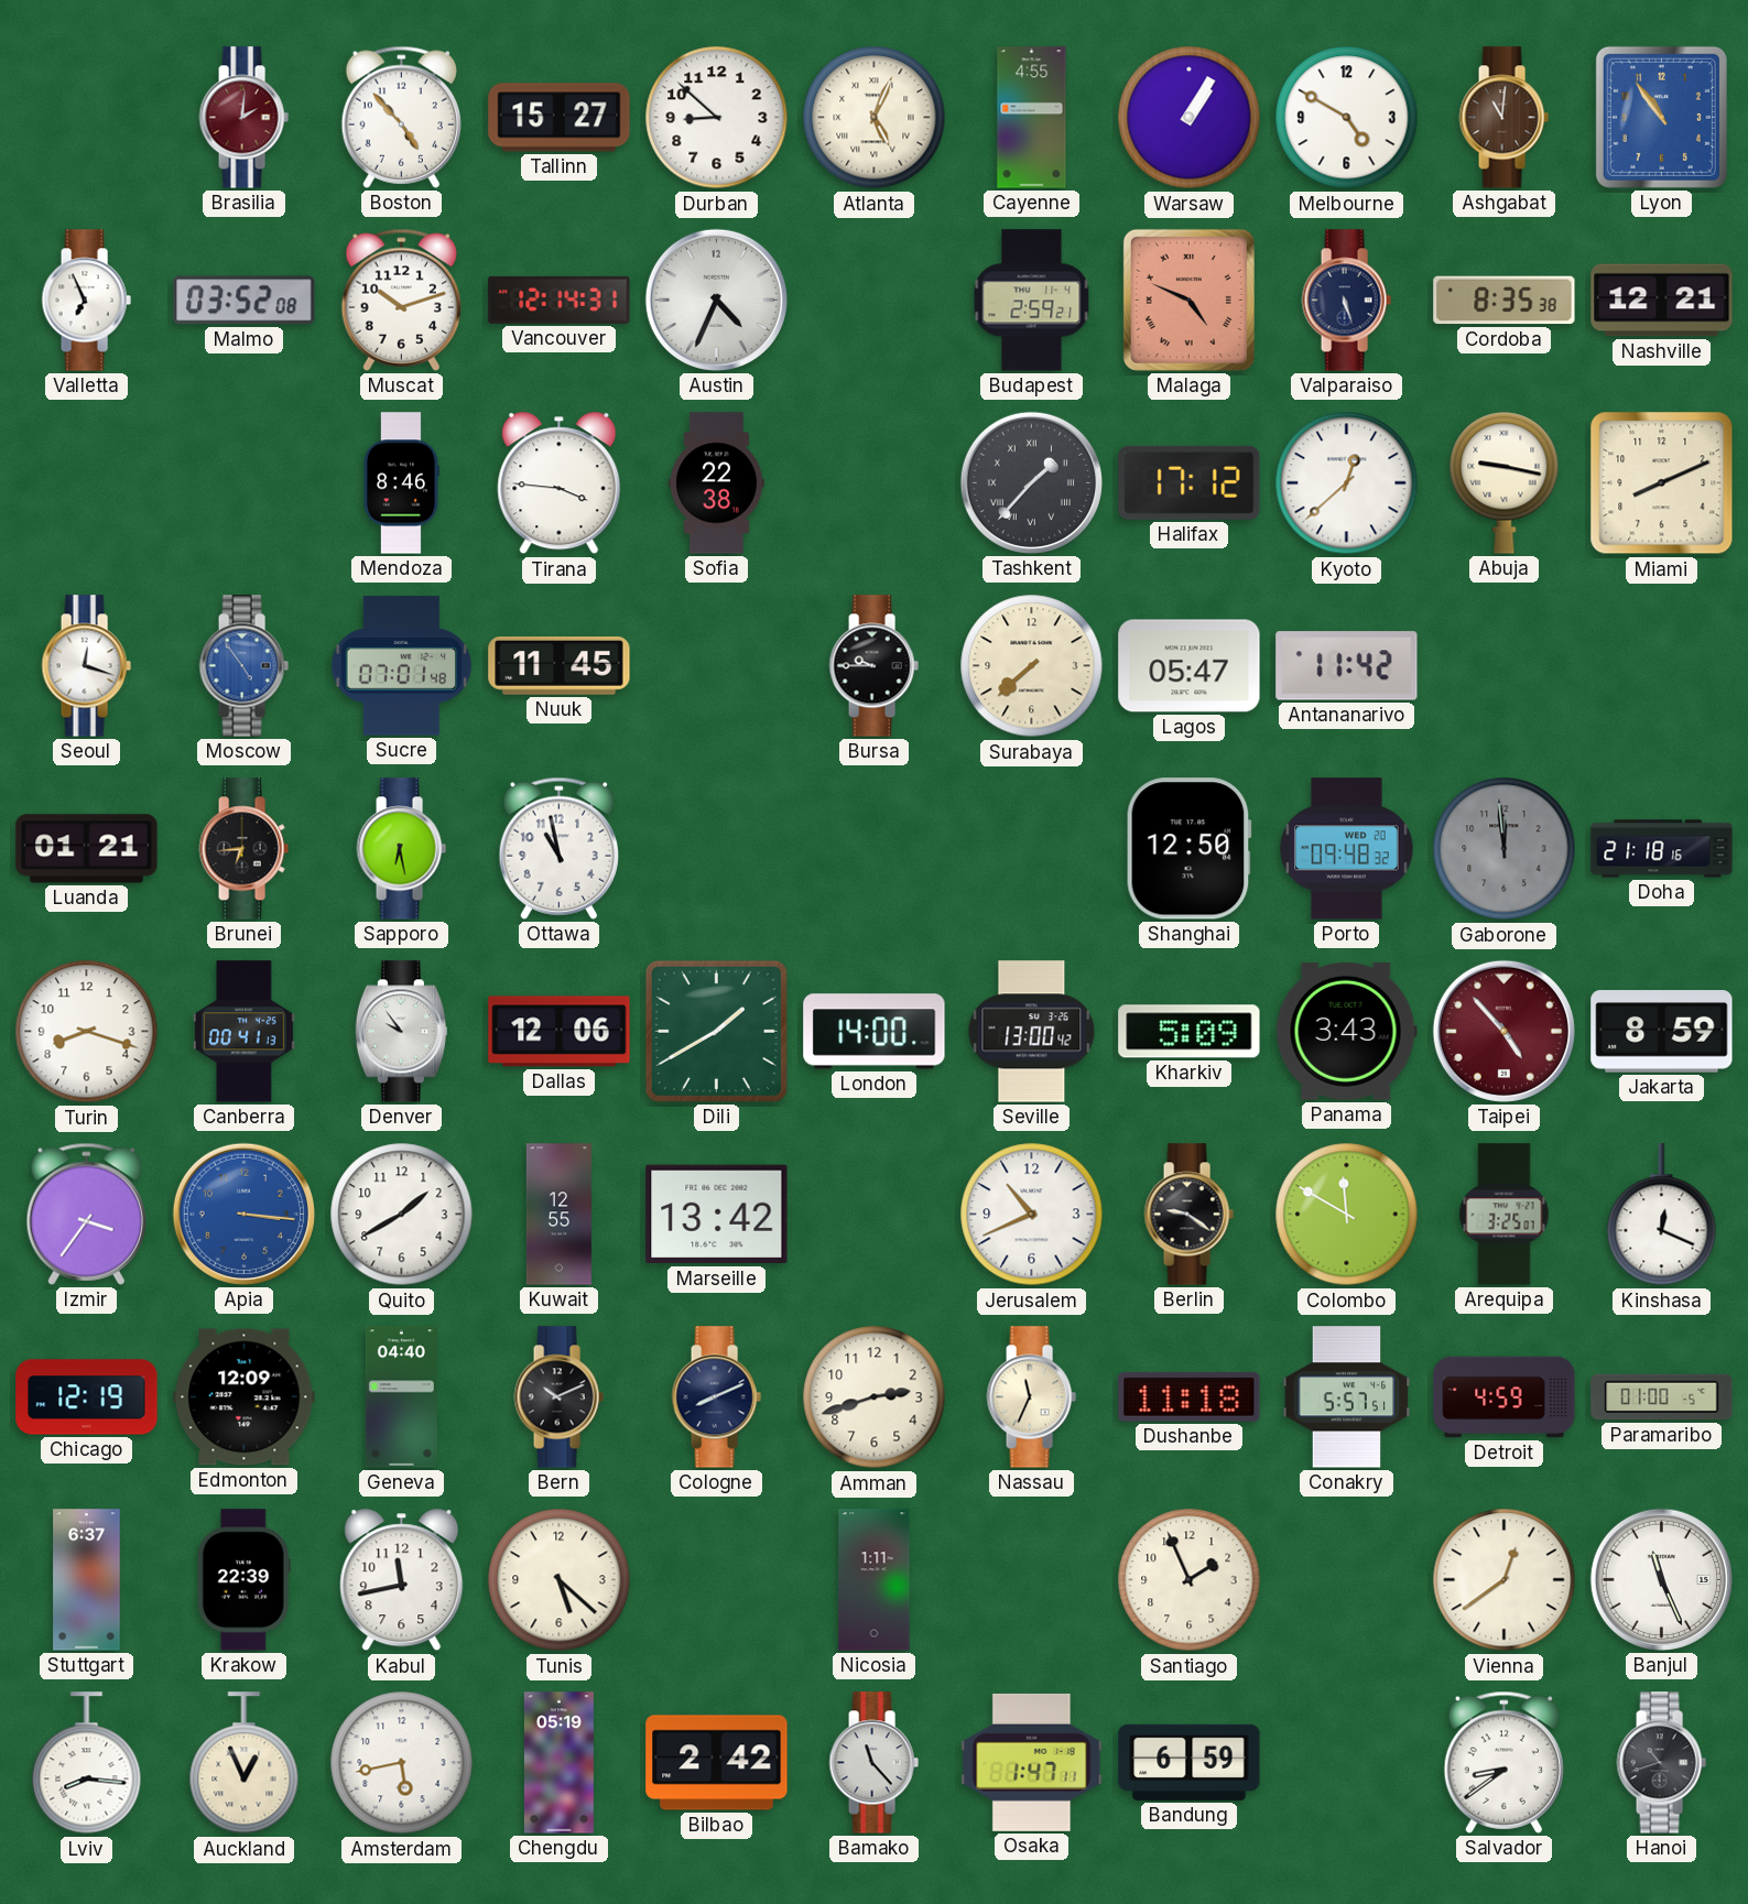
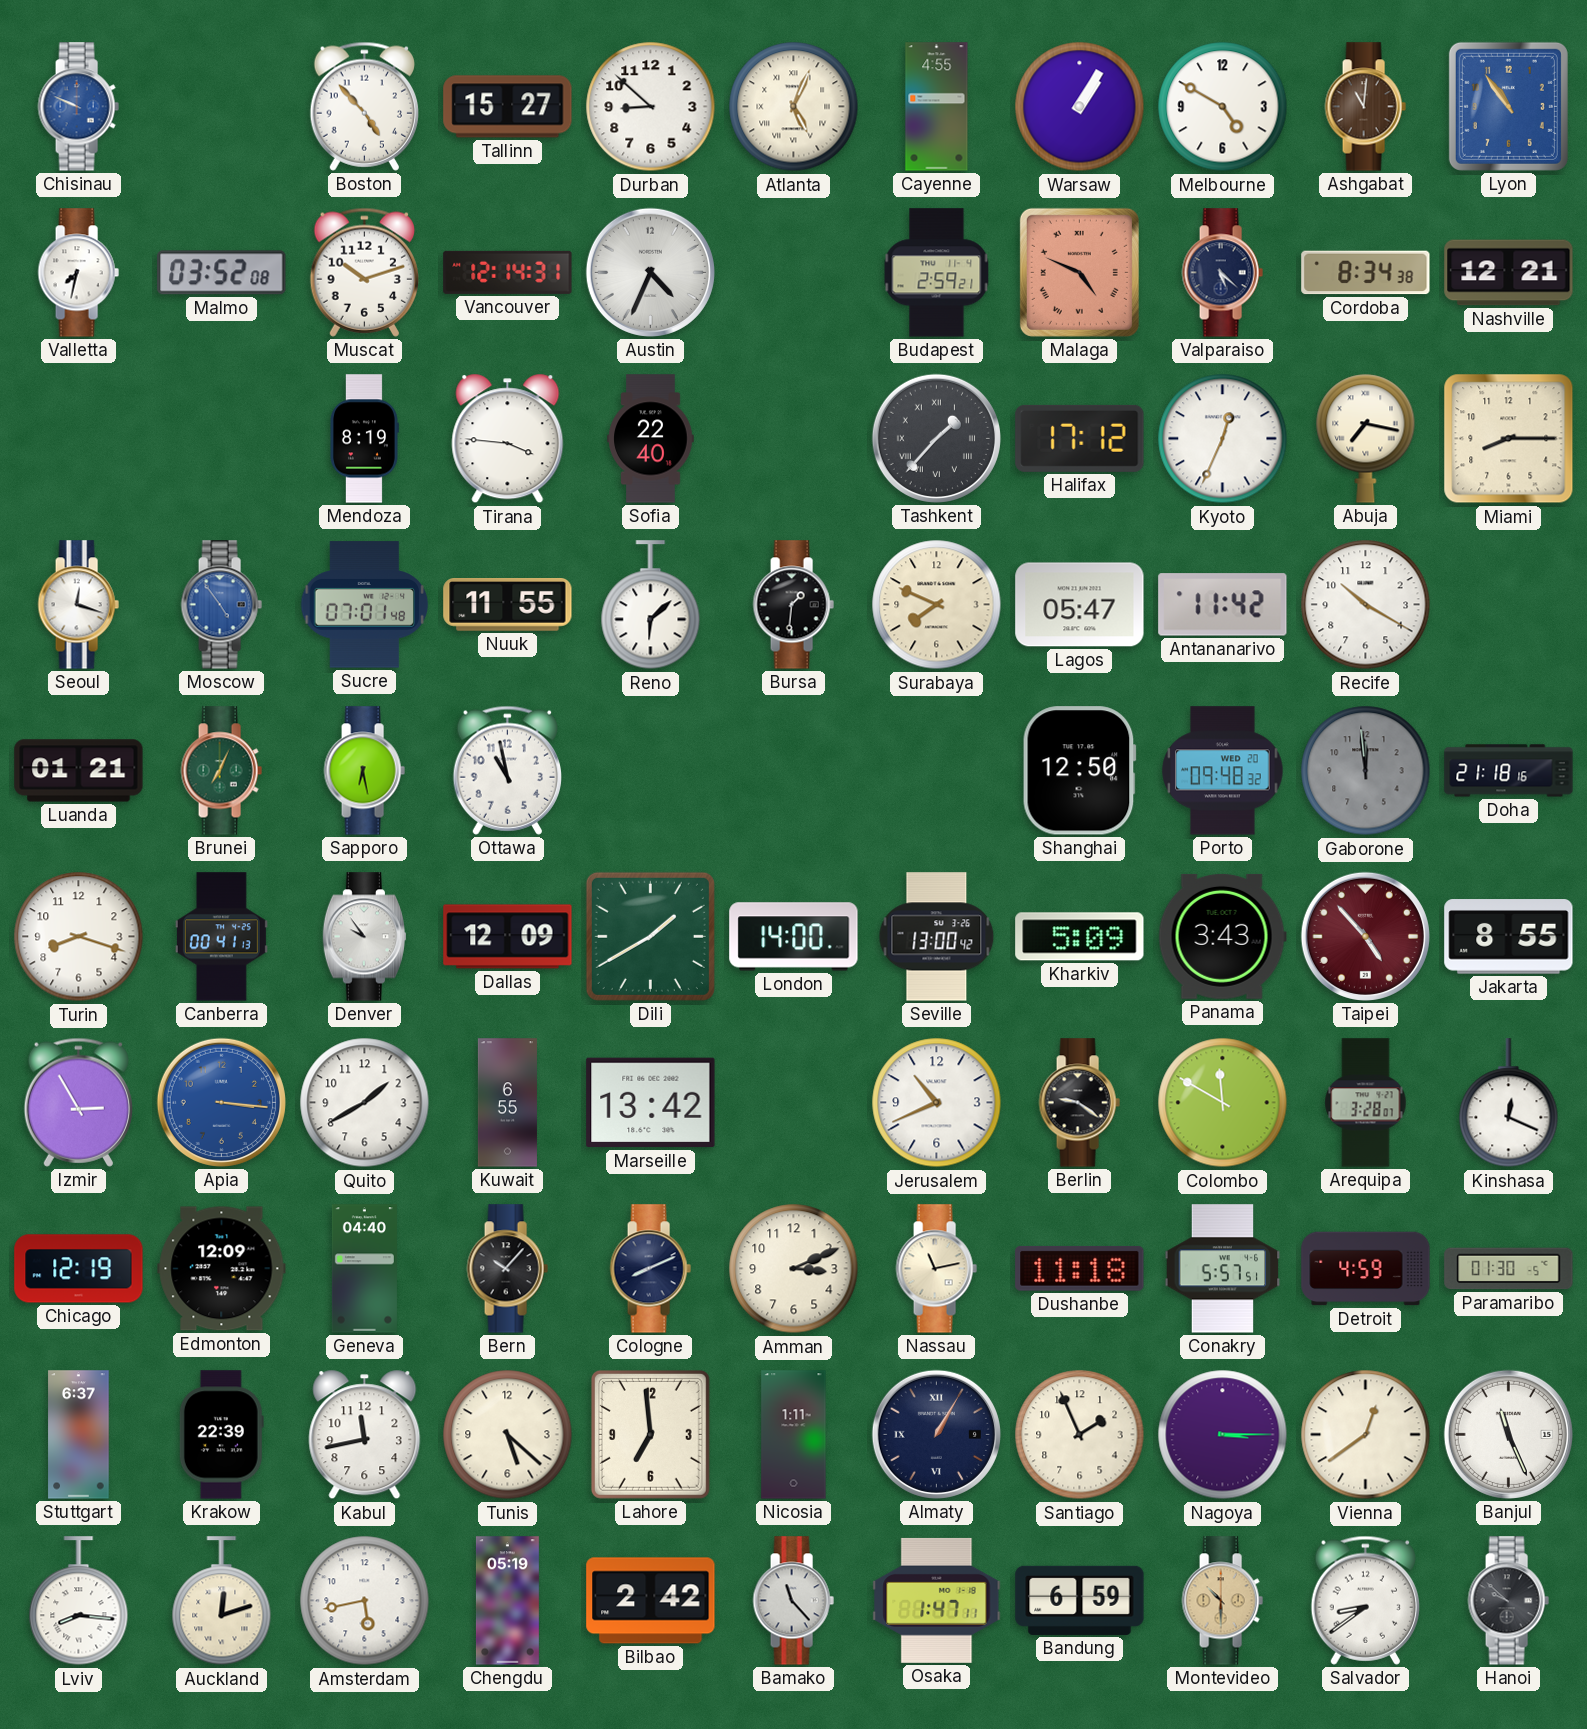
Chisinau: none -> 9:49 (78, 107)
Brasilia: 2:01 -> none (243, 118)
Valletta: 6:56 -> 7:32 (78, 273)
Valparaiso: 5:27 -> 5:22 (1222, 273)
Cordoba: 8:35 -> 8:34 (1366, 273)
Mendoza: 8:46 -> 8:19 (365, 439)
Sofia: 22:38 -> 22:40 (651, 439)
Kyoto: 12:38 -> 12:34 (1223, 439)
Abuja: 9:17 -> 7:17 (1366, 438)
Miami: 8:11 -> 8:15 (1509, 439)
Nuuk: 11:45 -> 11:55 (508, 605)
Reno: none -> 6:08 (651, 605)
Bursa: 9:45 -> 1:31 (793, 605)
Surabaya: 7:38 -> 7:49 (937, 605)
Recife: none -> 10:20 (1366, 605)
Brunei: 6:44 -> 7:04 (221, 771)
Brunei dial: black -> green (221, 771)
Dallas: 12:06 -> 12:09 (508, 937)
Jakarta: 8:59 -> 8:55 (1509, 937)
Izmir: 3:36 -> 2:55 (78, 1102)
Kuwait: 12:55 -> 6:55 (507, 1103)
Arequipa: 3:25 -> 3:28 (1366, 1103)
Bern: 10:11 -> 10:07 (507, 1269)
Amman: 2:42 -> 3:11 (794, 1269)
Nassau: 11:34 -> 11:13 (936, 1269)
Paramaribo: 01:00 -> 01:30 (1509, 1269)
Lahore: none -> 6:59 (650, 1434)
Almaty: none -> 1:05 (936, 1434)
Nagoya: none -> 3:15 (1223, 1435)
Auckland: 12:56 -> 12:12 (222, 1601)
Montevideo: none -> 10:30 (1222, 1601)
Hanoi: 10:42 -> 9:52 (1508, 1601)
